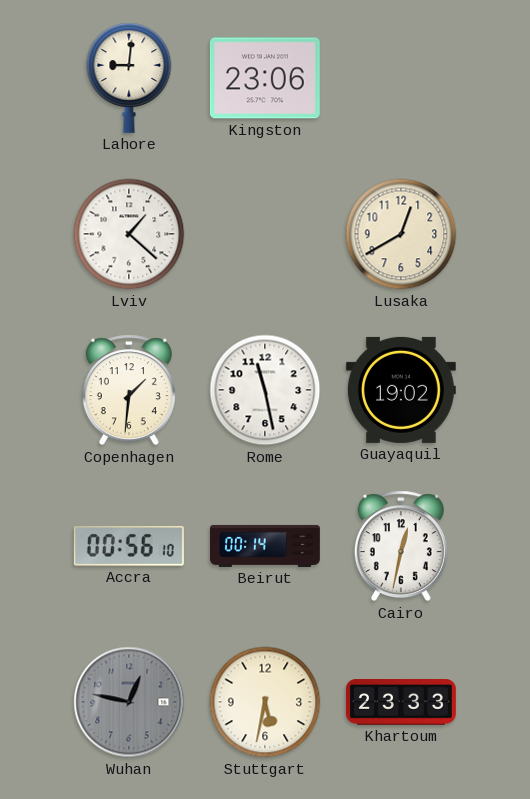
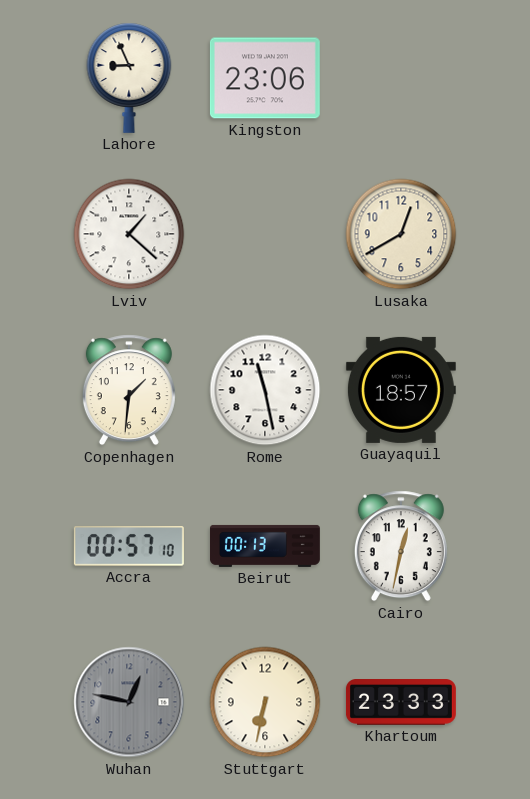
Lahore: 9:01 -> 8:56 (129, 78)
Guayaquil: 19:02 -> 18:57 (401, 390)
Accra: 00:56 -> 00:57 (129, 546)
Beirut: 00:14 -> 00:13 (266, 546)
Stuttgart: 5:32 -> 6:32 (265, 702)
